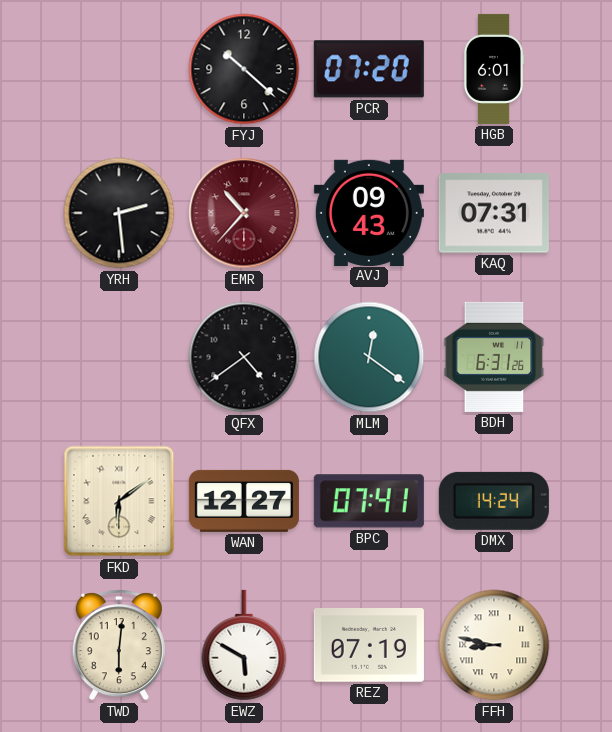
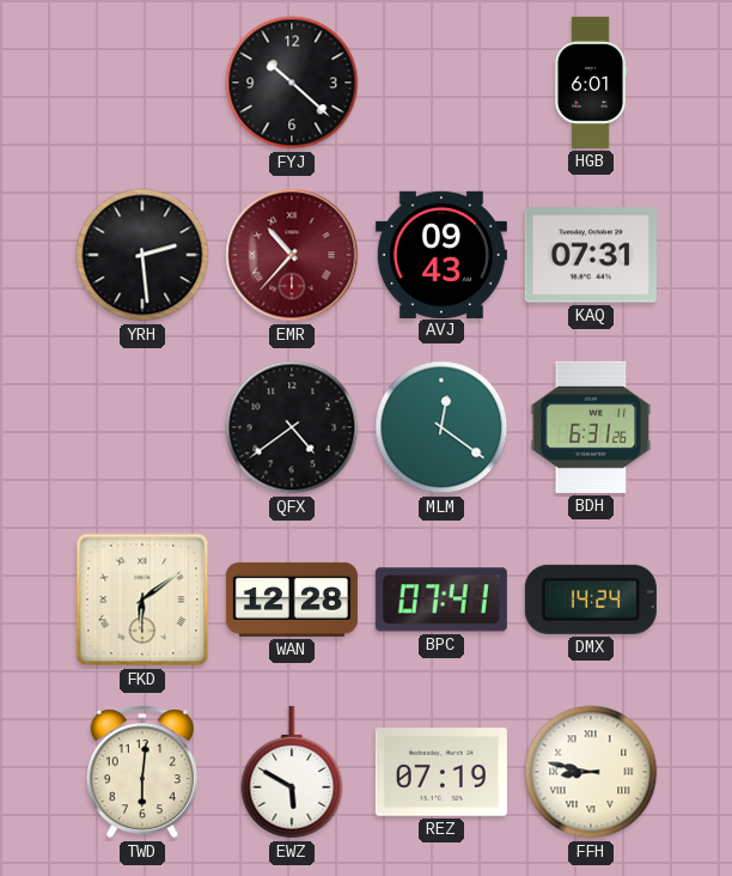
PCR: 07:20 -> none (369, 69)
WAN: 12:27 -> 12:28 (292, 600)
